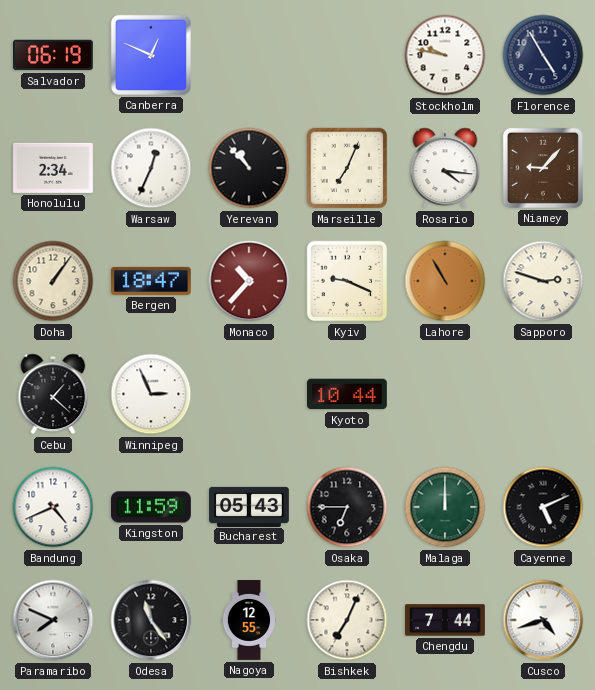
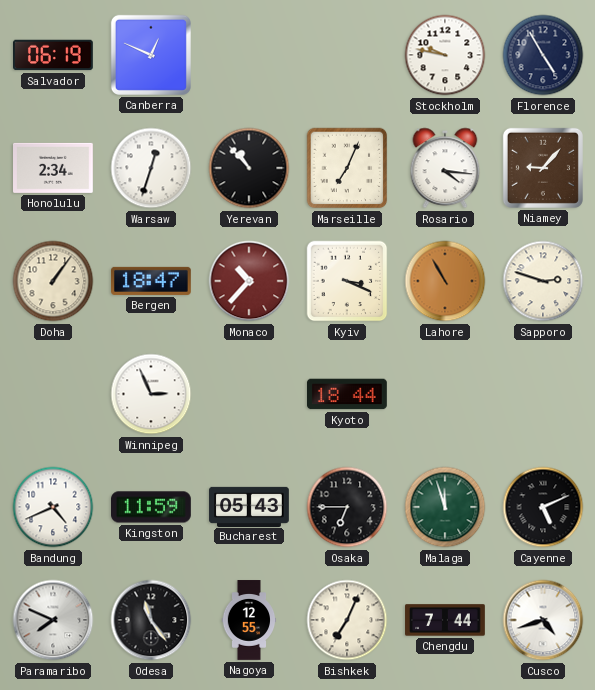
Warsaw: 12:34 -> 12:33 (151, 168)
Kyiv: 9:19 -> 3:19 (347, 281)
Cebu: 1:22 -> none (53, 394)
Kyoto: 10:44 -> 18:44 (348, 394)
Malaga: 12:00 -> 11:57 (445, 507)
